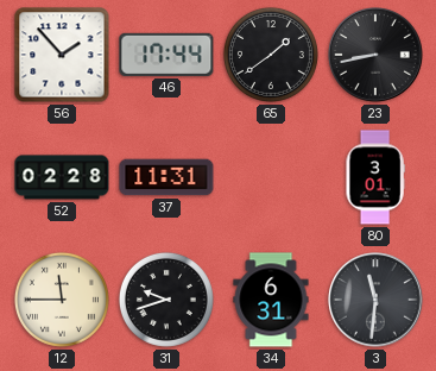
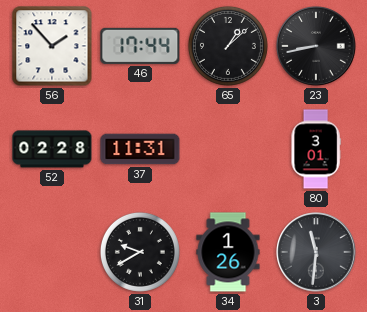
65: 1:39 -> 1:08 (228, 46)
12: 11:45 -> none (62, 300)
31: 9:42 -> 9:40 (140, 252)
34: 6:31 -> 1:26 (228, 252)
